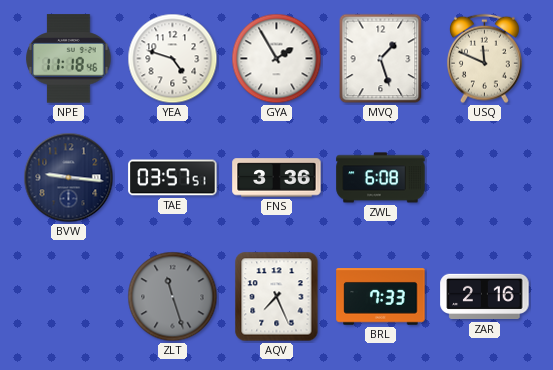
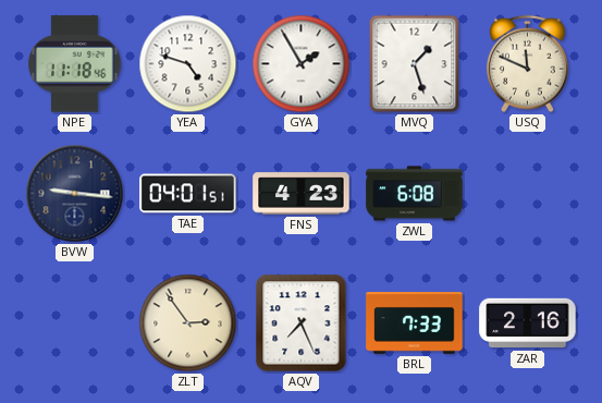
TAE: 03:57 -> 04:01 (188, 194)
FNS: 3:36 -> 4:23 (302, 194)
ZLT: 11:27 -> 2:54 (188, 323)
ZLT dial: grey -> cream (188, 323)
